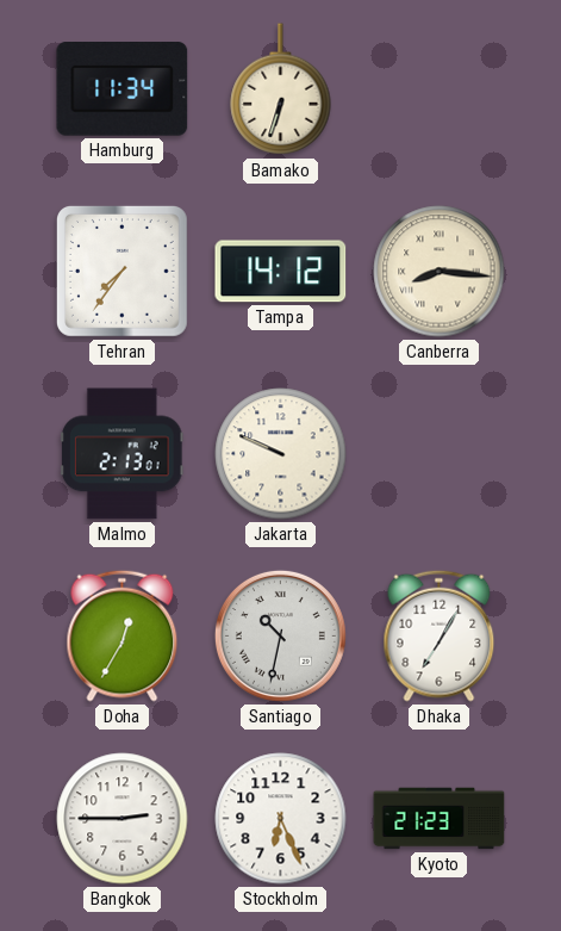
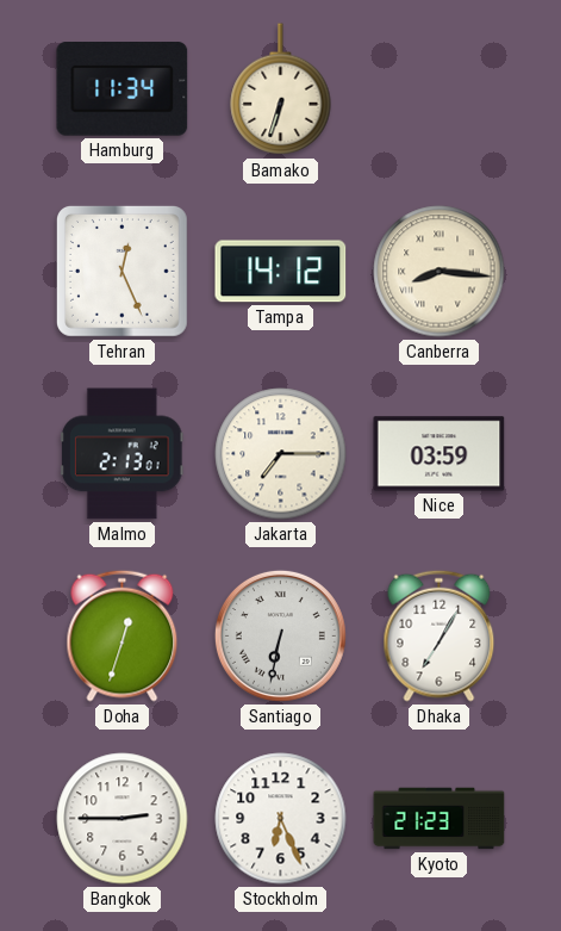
Tehran: 7:36 -> 12:26 (121, 271)
Jakarta: 9:49 -> 7:15 (281, 454)
Nice: none -> 03:59 (440, 454)
Doha: 12:35 -> 12:33 (123, 635)
Santiago: 10:32 -> 6:32 (280, 635)
